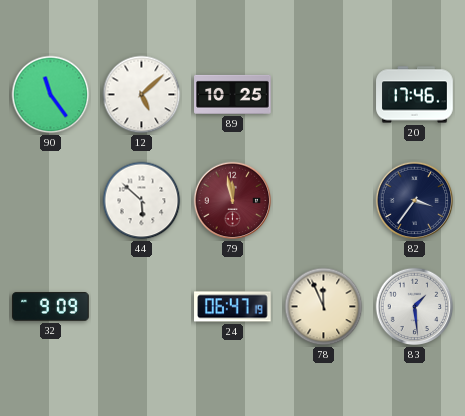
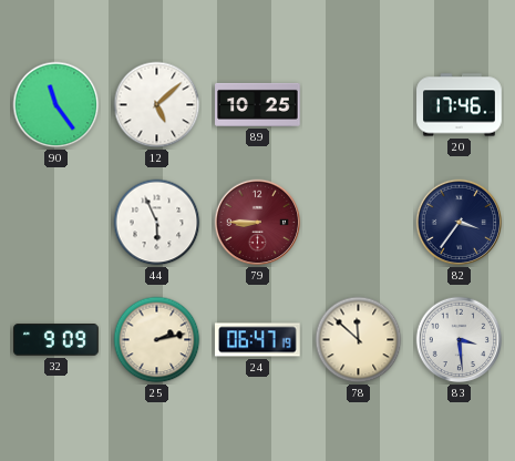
44: 5:52 -> 5:56 (157, 223)
79: 11:58 -> 8:45 (258, 223)
25: none -> 2:13 (157, 340)
78: 11:56 -> 11:52 (359, 340)
83: 1:29 -> 3:29 (460, 340)
